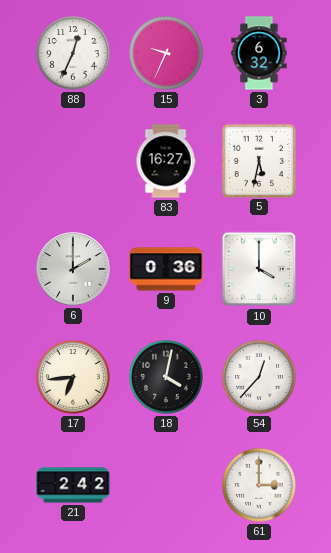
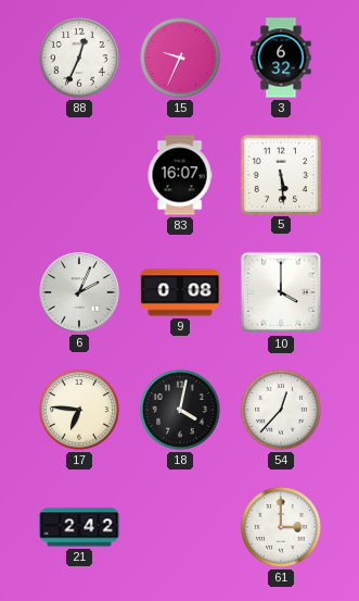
83: 16:27 -> 16:07 (180, 175)
5: 5:32 -> 5:29 (280, 174)
6: 2:00 -> 2:04 (79, 292)
9: 0:36 -> 0:08 (180, 292)
17: 6:44 -> 6:46 (80, 411)
